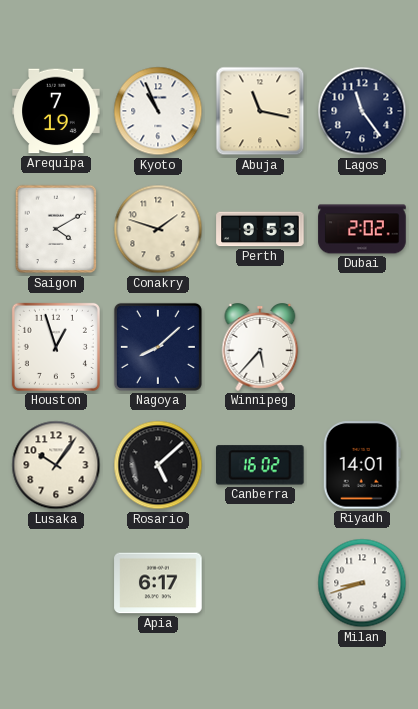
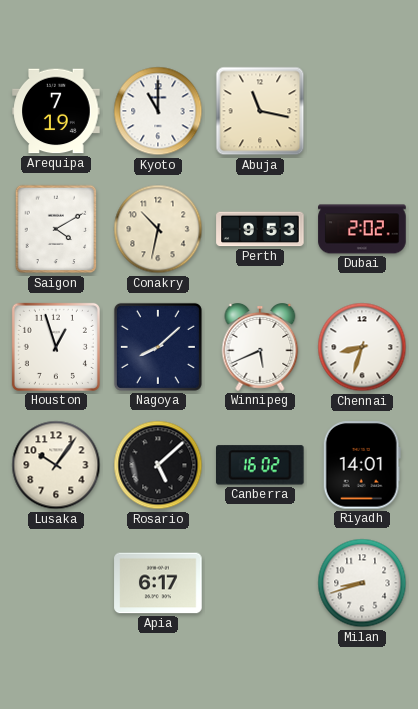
Kyoto: 10:56 -> 11:00 (158, 111)
Lagos: 11:24 -> none (362, 111)
Conakry: 1:48 -> 10:32 (158, 229)
Winnipeg: 5:37 -> 5:41 (260, 348)
Chennai: none -> 8:33 (362, 347)
